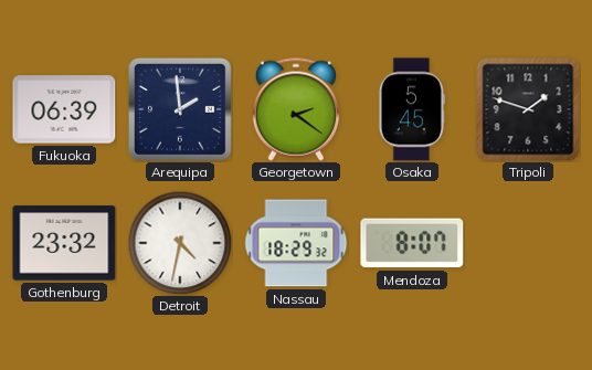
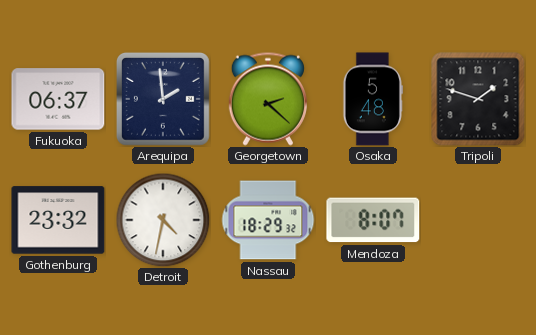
Fukuoka: 06:39 -> 06:37 (58, 99)
Georgetown: 2:21 -> 2:22 (268, 99)
Osaka: 5:45 -> 5:48 (373, 99)
